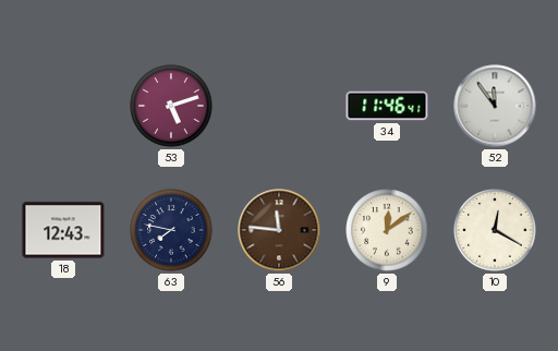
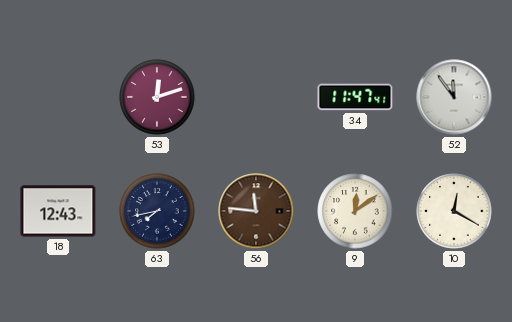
53: 5:12 -> 12:12 (157, 97)
34: 11:46 -> 11:47 (355, 97)
63: 7:47 -> 7:43 (157, 211)
